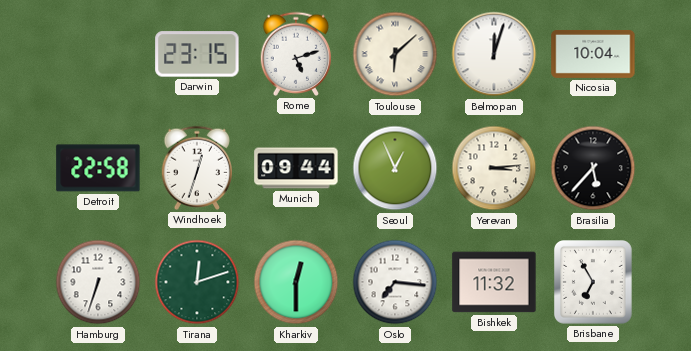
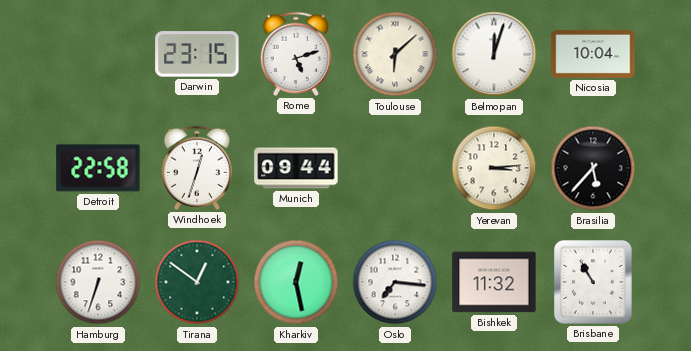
Seoul: 12:56 -> none (395, 168)
Tirana: 12:12 -> 12:51 (197, 282)
Kharkiv: 12:30 -> 12:28 (296, 282)
Brisbane: 6:55 -> 10:55 (594, 283)
